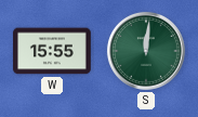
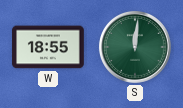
W: 15:55 -> 18:55 (48, 47)
